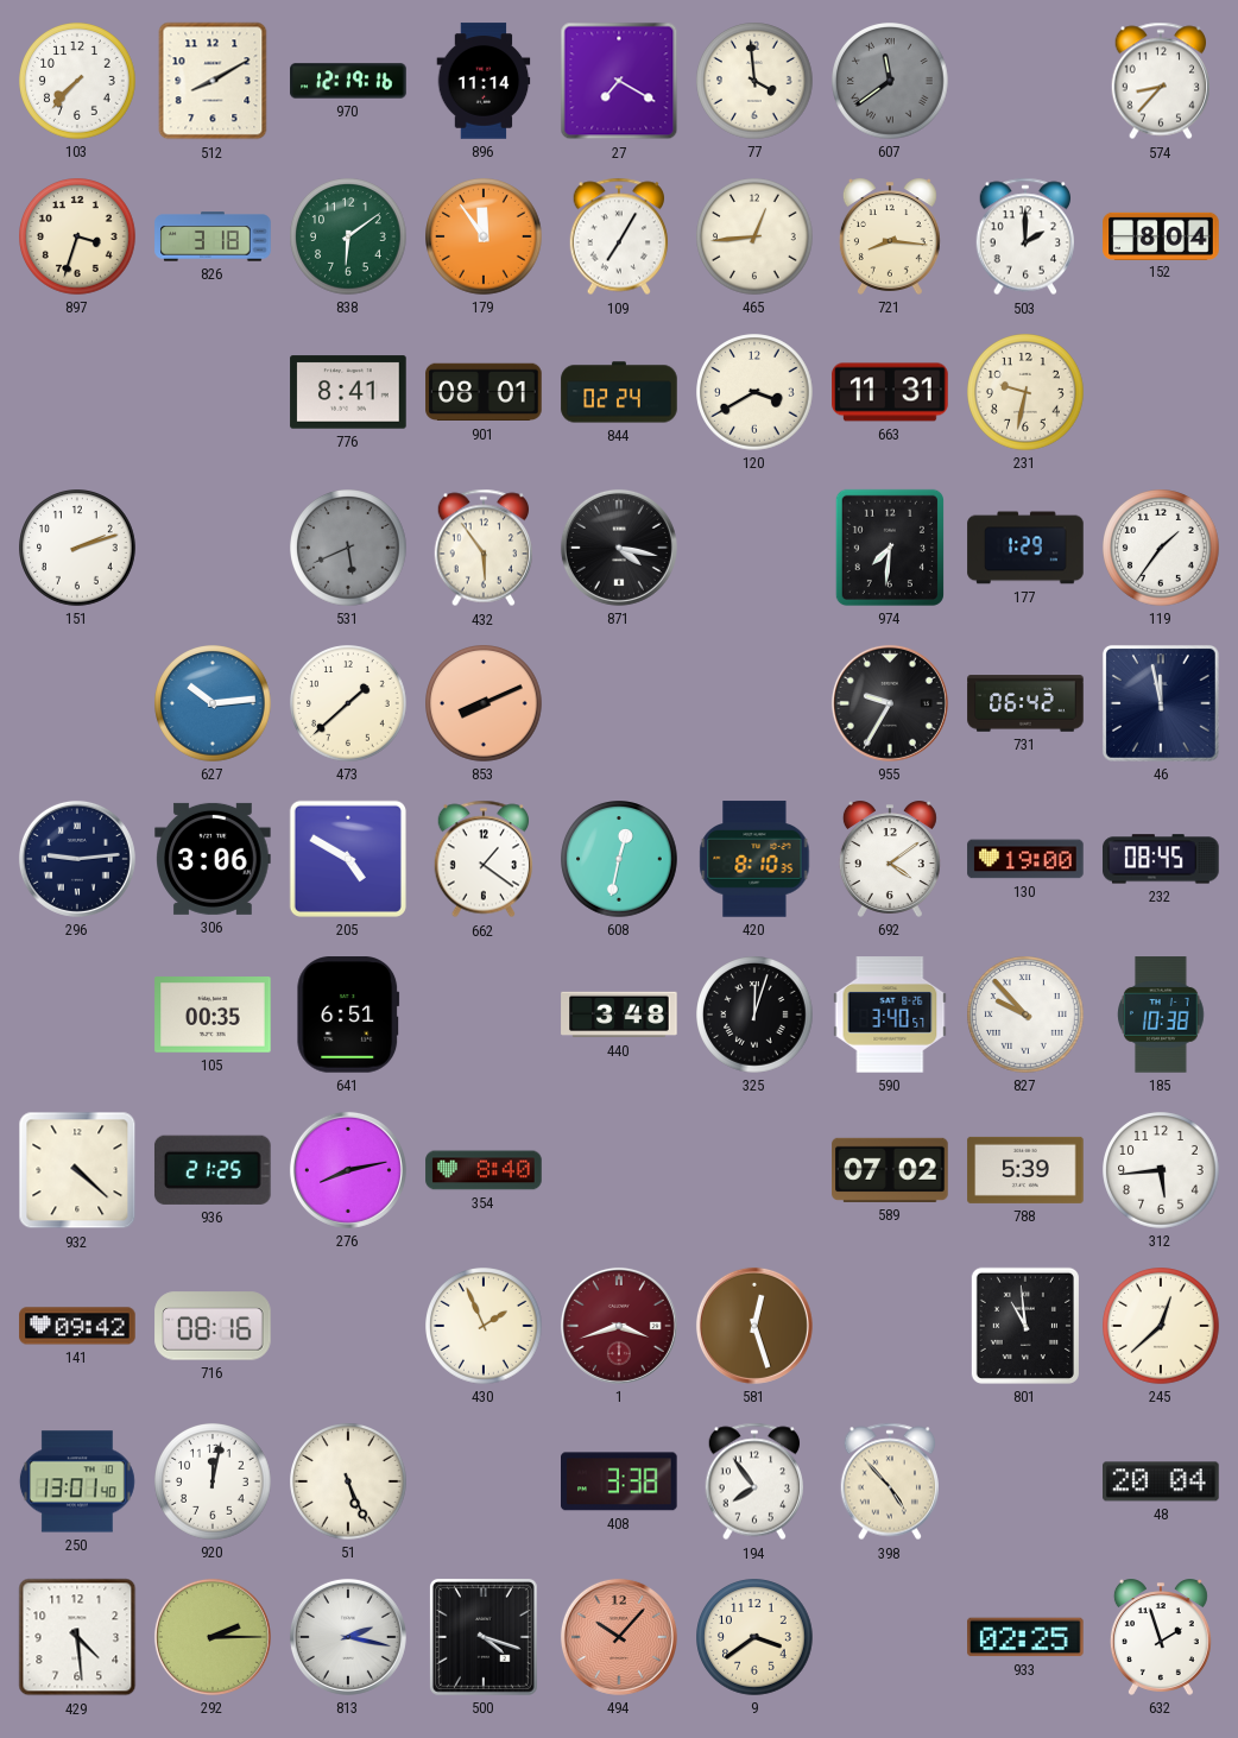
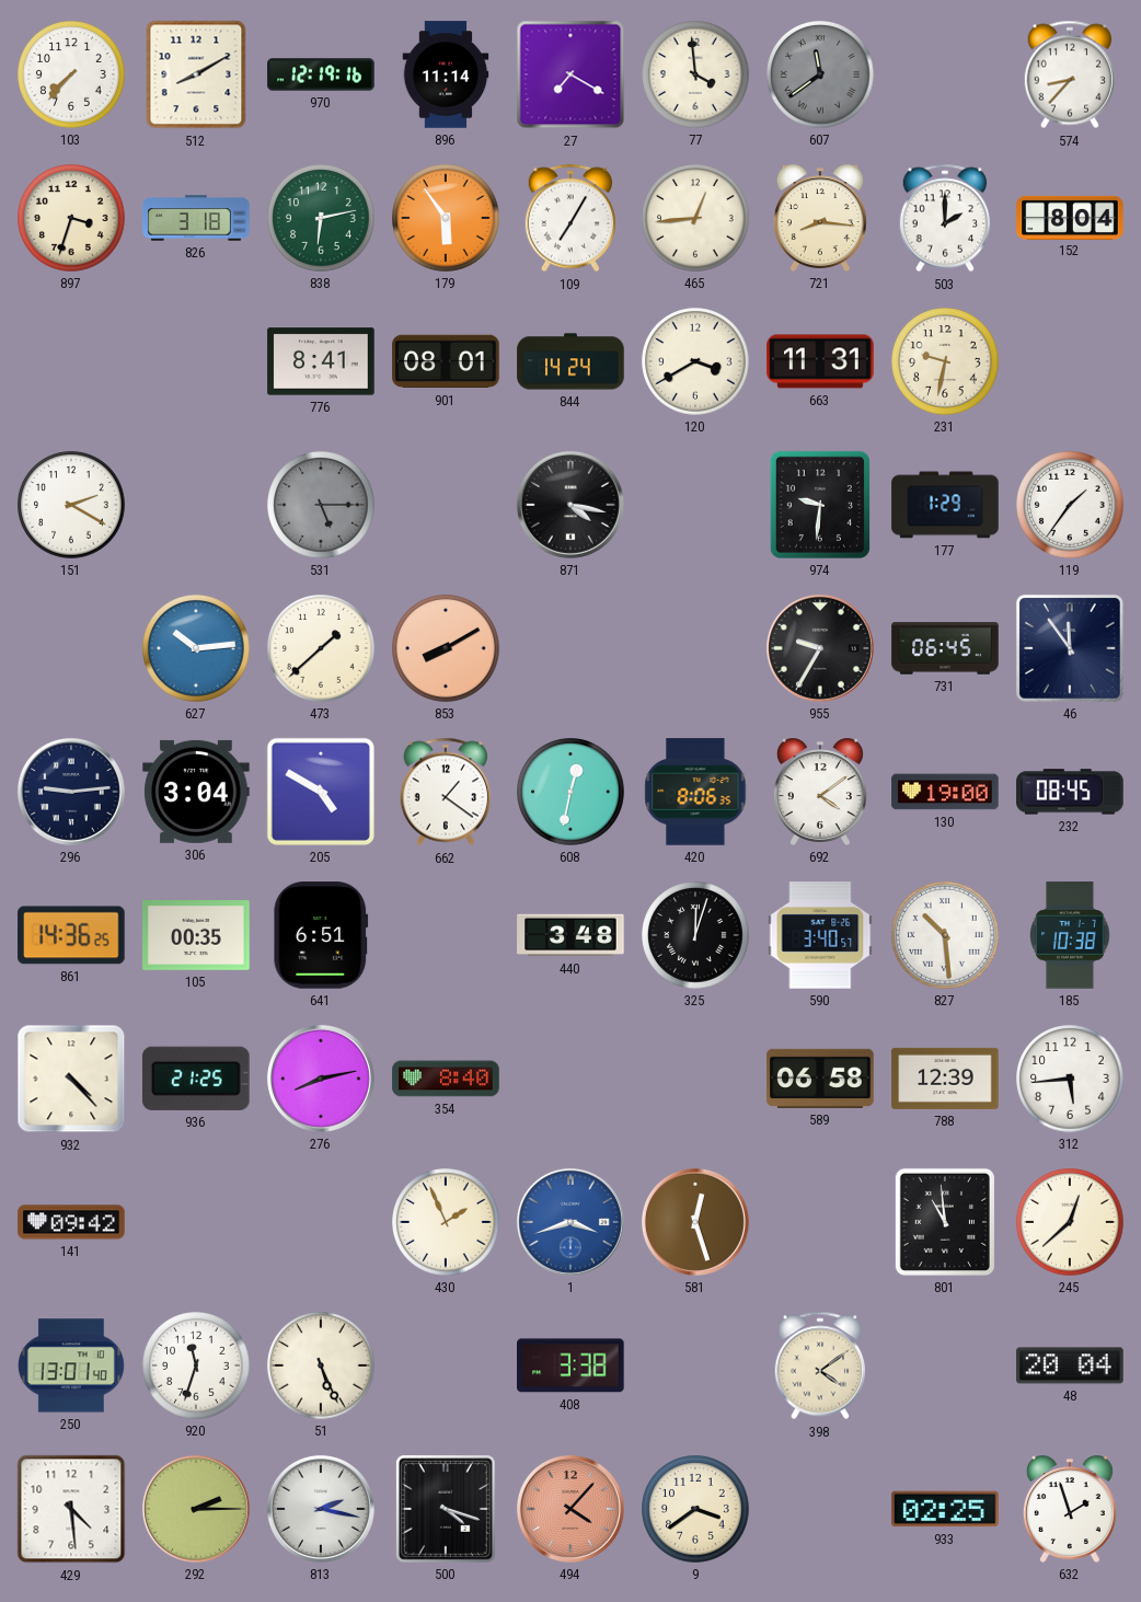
838: 6:09 -> 6:13 (321, 218)
179: 11:54 -> 5:54 (446, 218)
844: 02:24 -> 14:24 (570, 361)
151: 2:12 -> 2:20 (71, 505)
531: 5:41 -> 5:15 (321, 505)
432: 5:54 -> none (482, 548)
974: 7:31 -> 9:31 (820, 505)
853: 8:11 -> 8:10 (446, 648)
731: 06:42 -> 06:45 (945, 648)
46: 11:58 -> 11:54 (1070, 648)
306: 3:06 -> 3:04 (196, 792)
420: 8:10 -> 8:06 (695, 792)
861: none -> 14:36 (71, 935)
827: 9:53 -> 10:29 (945, 935)
932: 4:22 -> 4:23 (71, 1079)
589: 07:02 -> 06:58 (820, 1079)
788: 5:39 -> 12:39 (945, 1079)
716: 08:16 -> none (213, 1326)
1 dial: burgundy -> blue (570, 1222)
920: 12:02 -> 11:33 (196, 1365)
194: 7:54 -> none (753, 1481)
398: 4:53 -> 4:09 (819, 1365)
494: 10:07 -> 4:07 (570, 1509)
